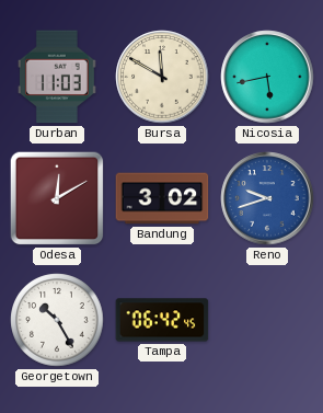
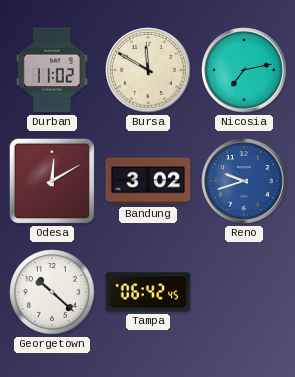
Durban: 11:03 -> 11:02 (52, 70)
Nicosia: 5:43 -> 7:13 (244, 70)
Georgetown: 10:25 -> 10:22 (52, 292)
